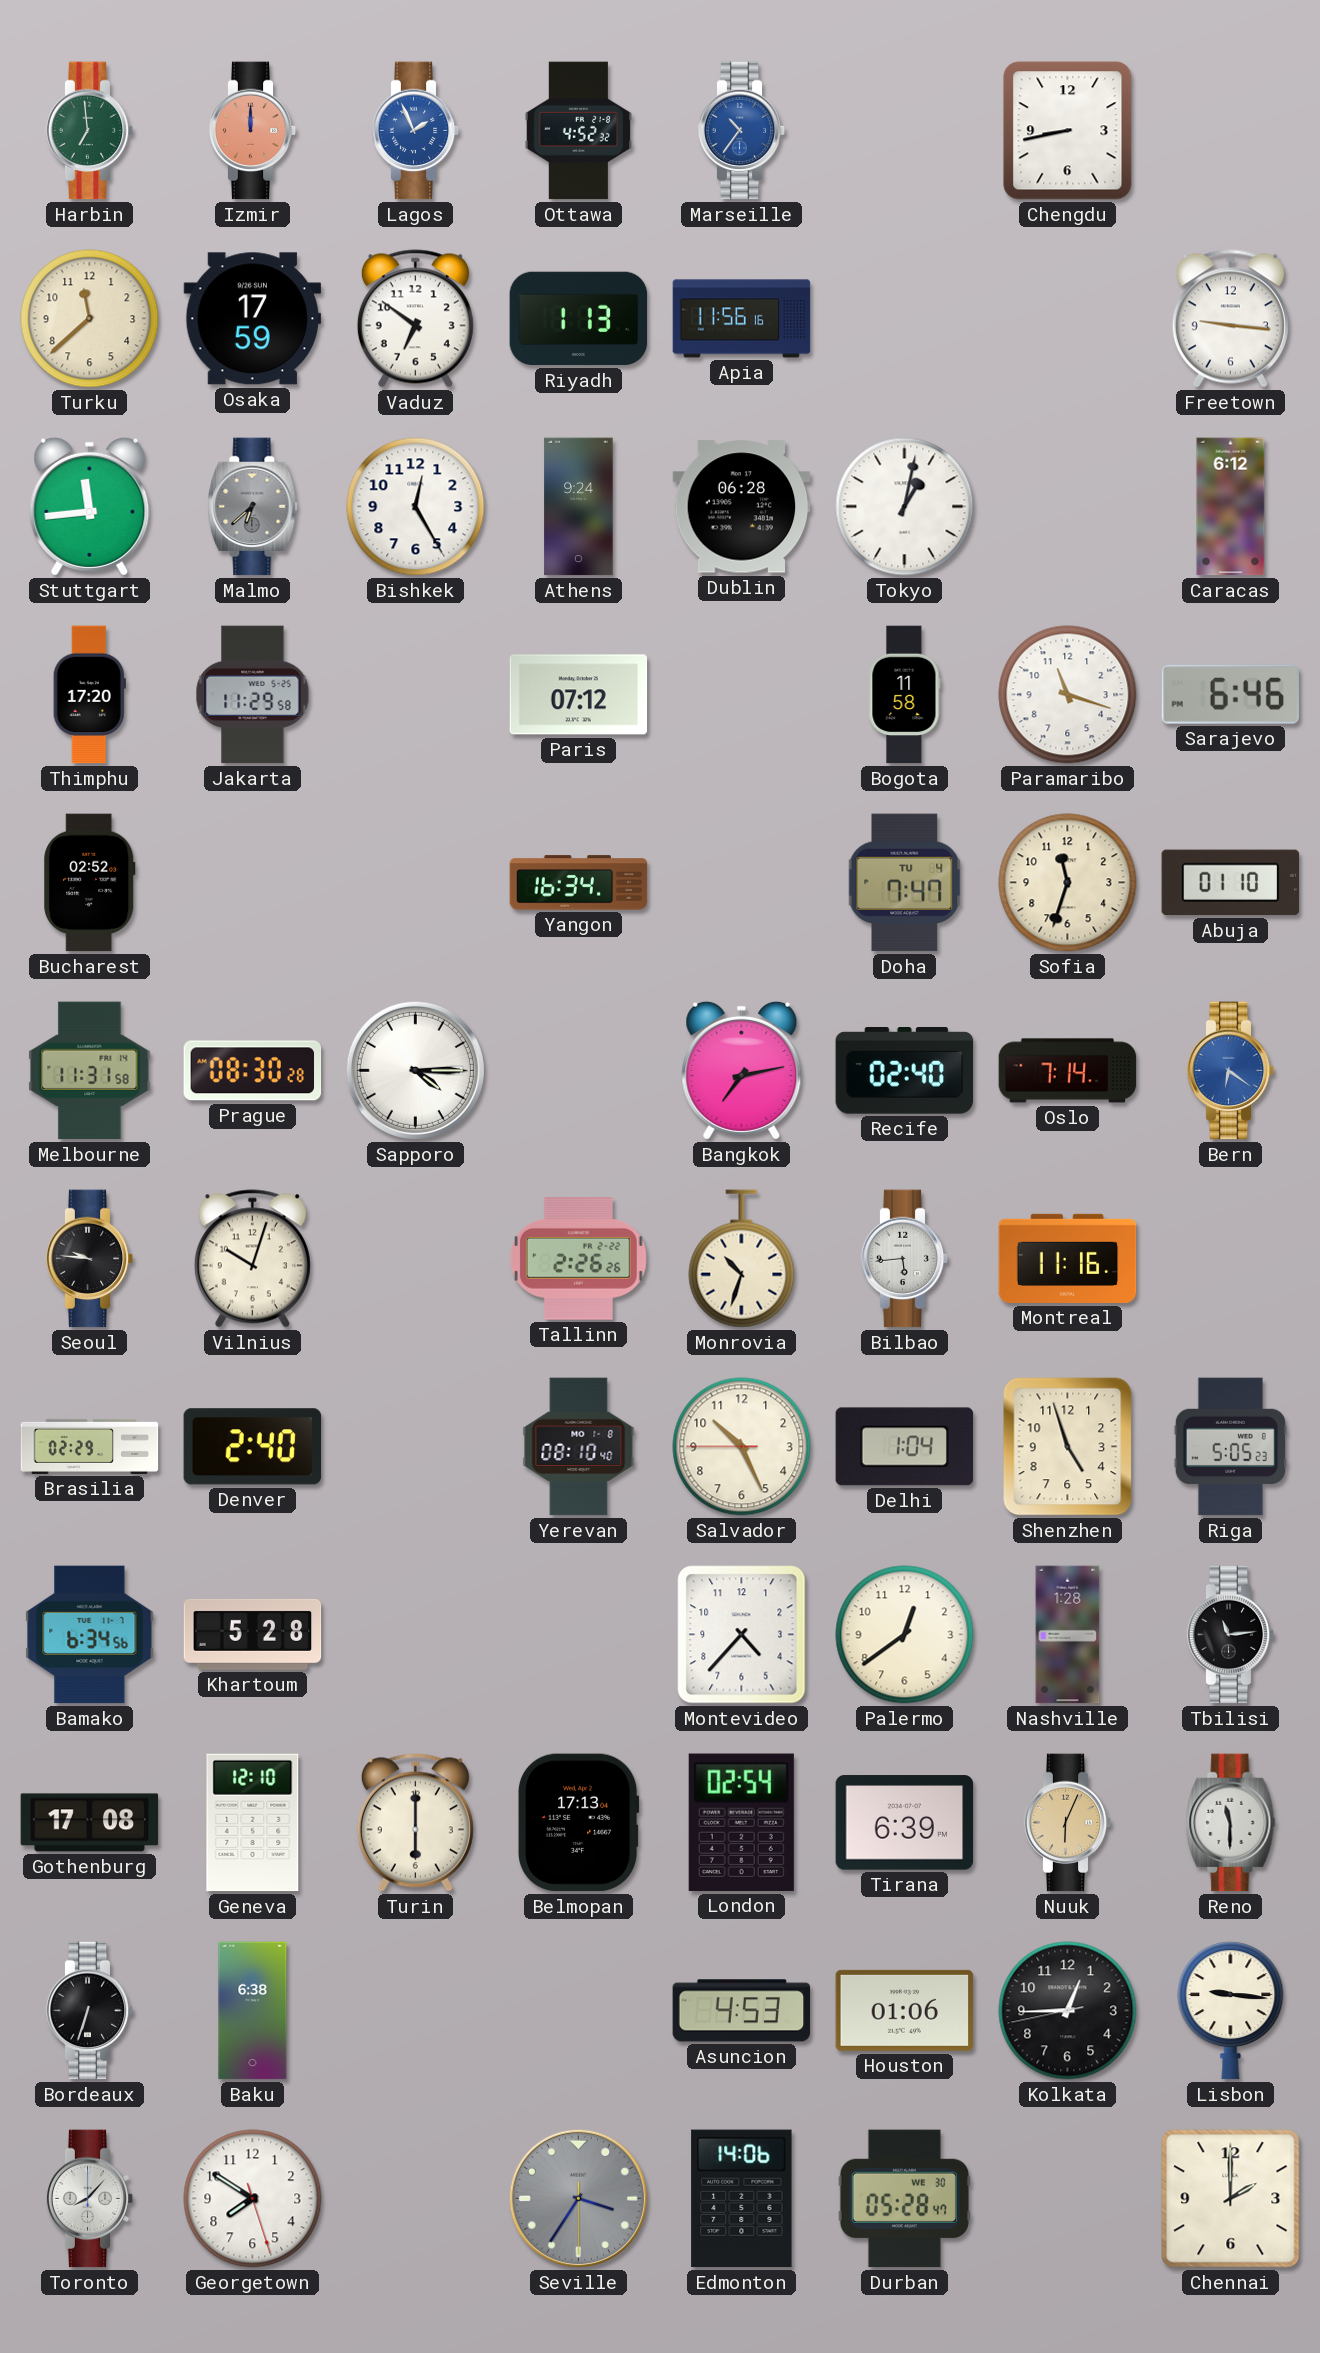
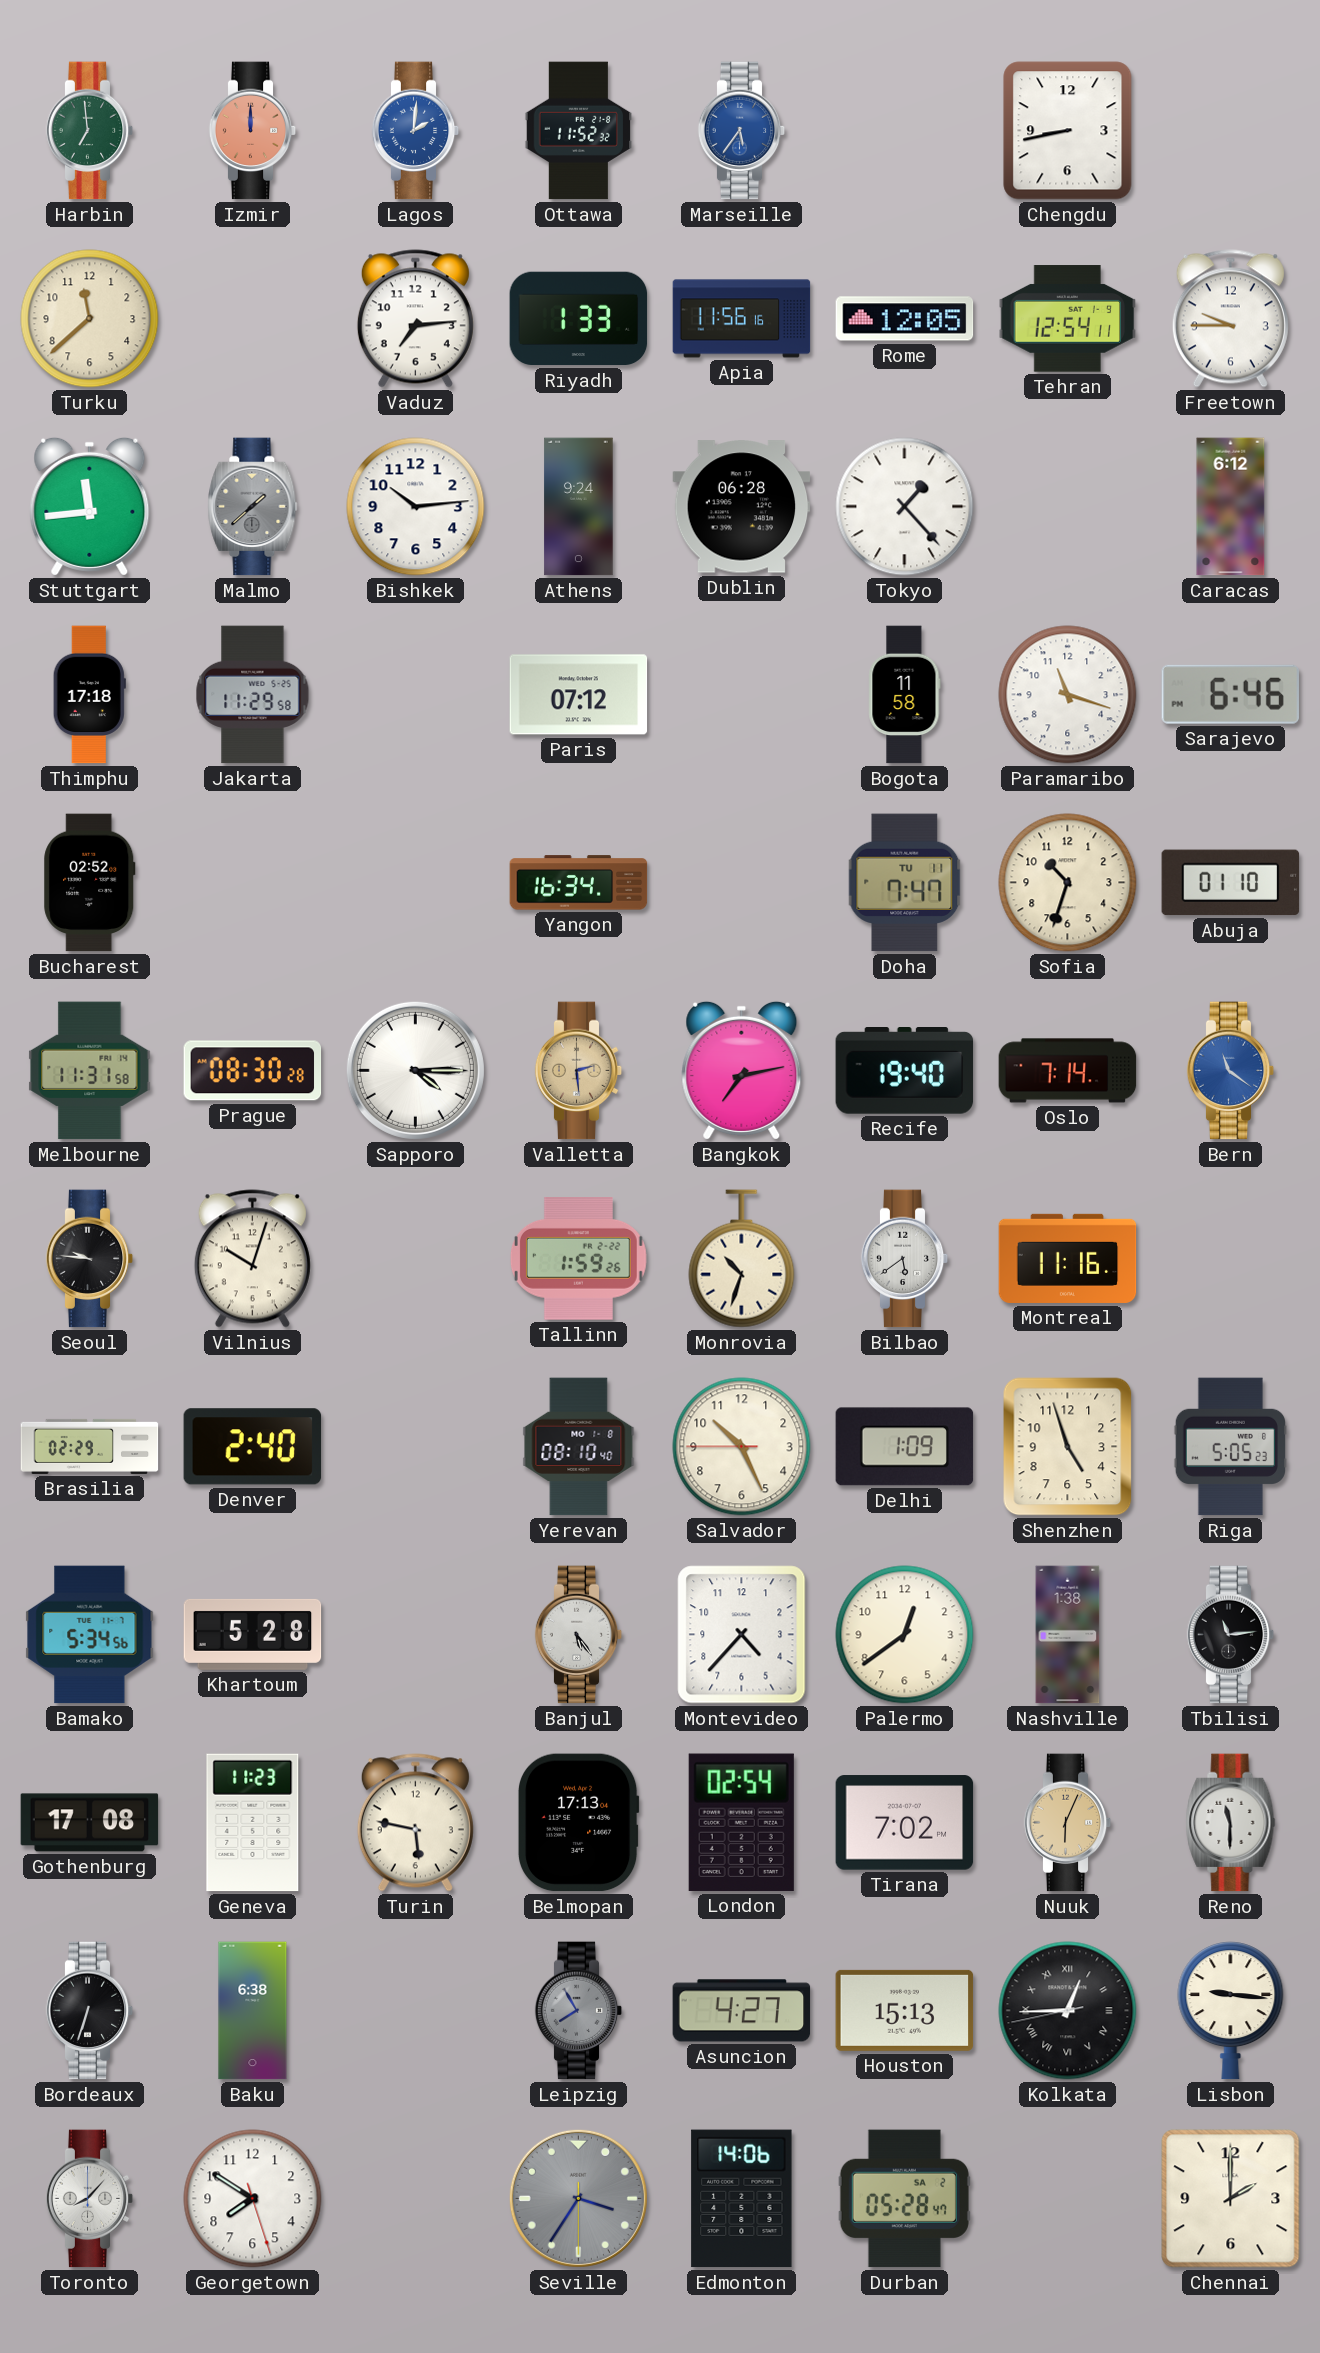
Lagos: 1:56 -> 2:01 (416, 131)
Ottawa: 4:52 -> 11:52 (579, 131)
Marseille: 10:36 -> 5:36 (742, 131)
Osaka: 17:59 -> none (253, 319)
Vaduz: 6:51 -> 7:14 (415, 319)
Riyadh: 1:13 -> 1:33 (579, 319)
Rome: none -> 12:05 (905, 319)
Tehran: none -> 12:54 (1068, 319)
Freetown: 9:16 -> 9:45 (1230, 319)
Malmo: 6:38 -> 1:38 (253, 507)
Bishkek: 12:25 -> 10:14 (416, 507)
Tokyo: 1:02 -> 1:23 (905, 507)
Thimphu: 17:20 -> 17:18 (89, 695)
Doha date: TU 4 -> TU 11 (905, 883)
Sofia: 11:33 -> 10:33 (1068, 883)
Valletta: none -> 2:29 (579, 1071)
Recife: 02:40 -> 19:40 (905, 1071)
Bern: 6:21 -> 11:21 (1231, 1071)
Tallinn: 2:26 -> 1:59 (578, 1259)
Bilbao: 5:44 -> 5:39 (905, 1259)
Delhi: 1:04 -> 1:09 (905, 1447)
Bamako: 6:34 -> 5:34 (90, 1635)
Banjul: none -> 5:24 (579, 1635)
Nashville: 1:28 -> 1:38 (1068, 1635)
Geneva: 12:10 -> 11:23 (253, 1823)
Turin: 6:00 -> 5:47 (415, 1823)
Tirana: 6:39 -> 7:02 (905, 1823)
Leipzig: none -> 7:55 (579, 2011)
Asuncion: 4:53 -> 4:27 (742, 2011)
Houston: 01:06 -> 15:13 (905, 2010)
Kolkata numerals: Arabic -> Roman (1068, 2011)
Durban date: WE 30 -> SA 2 (904, 2199)
